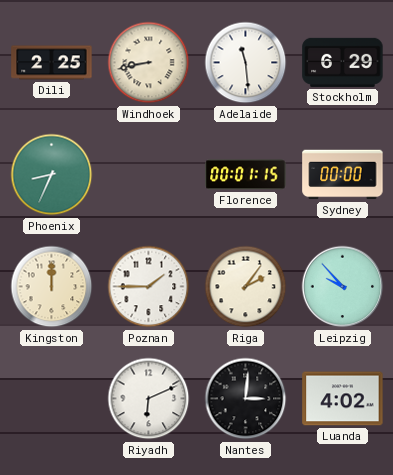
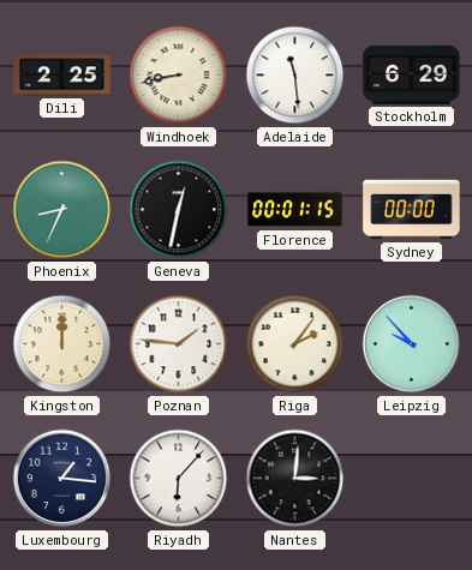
Geneva: none -> 12:32 (179, 210)
Poznan: 1:45 -> 1:46 (179, 344)
Luxembourg: none -> 1:16 (62, 479)
Riyadh: 6:11 -> 6:07 (179, 479)
Luanda: 4:02 -> none (343, 399)
